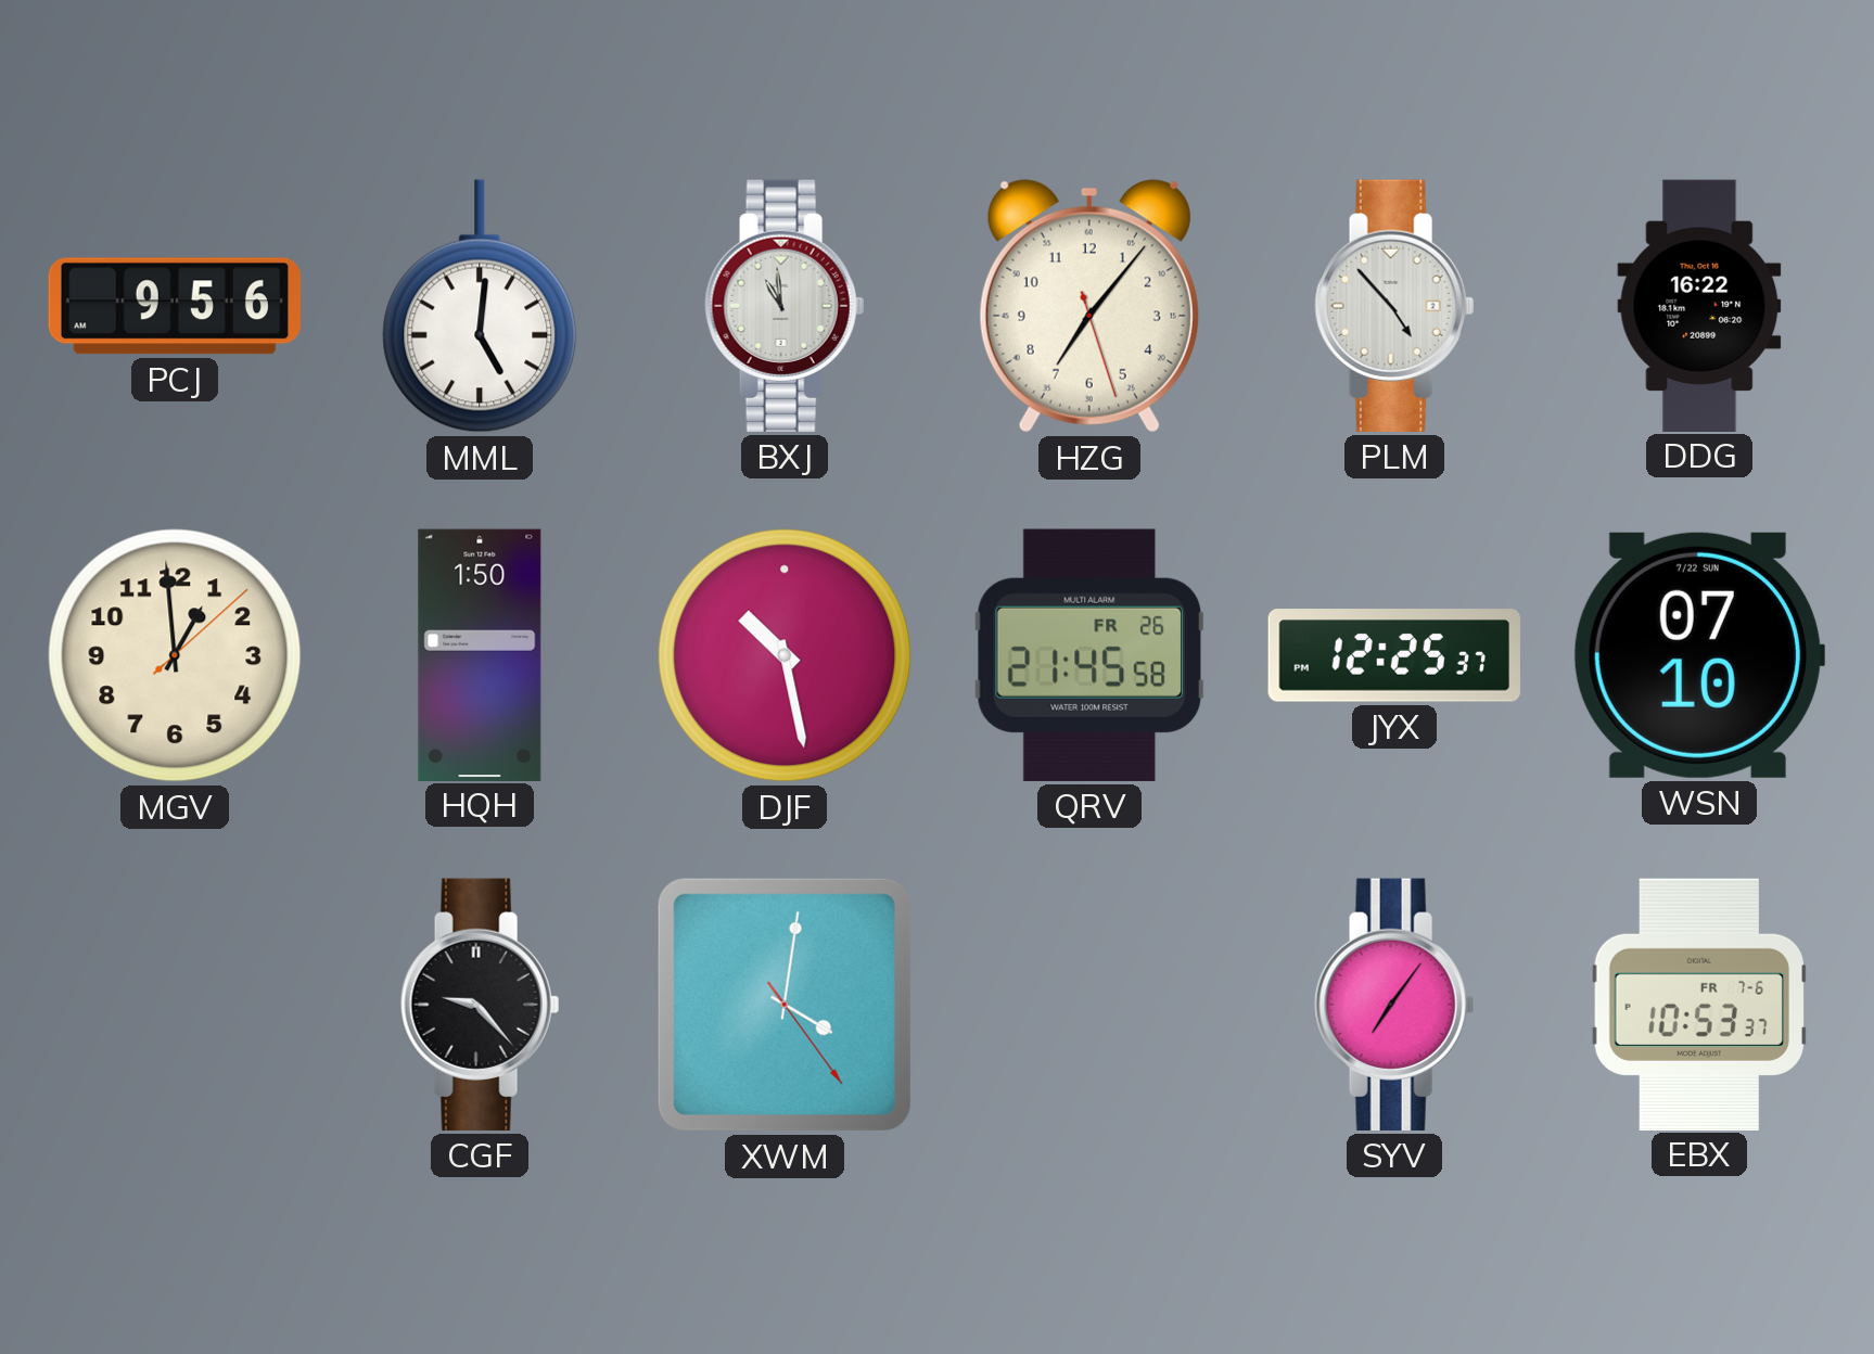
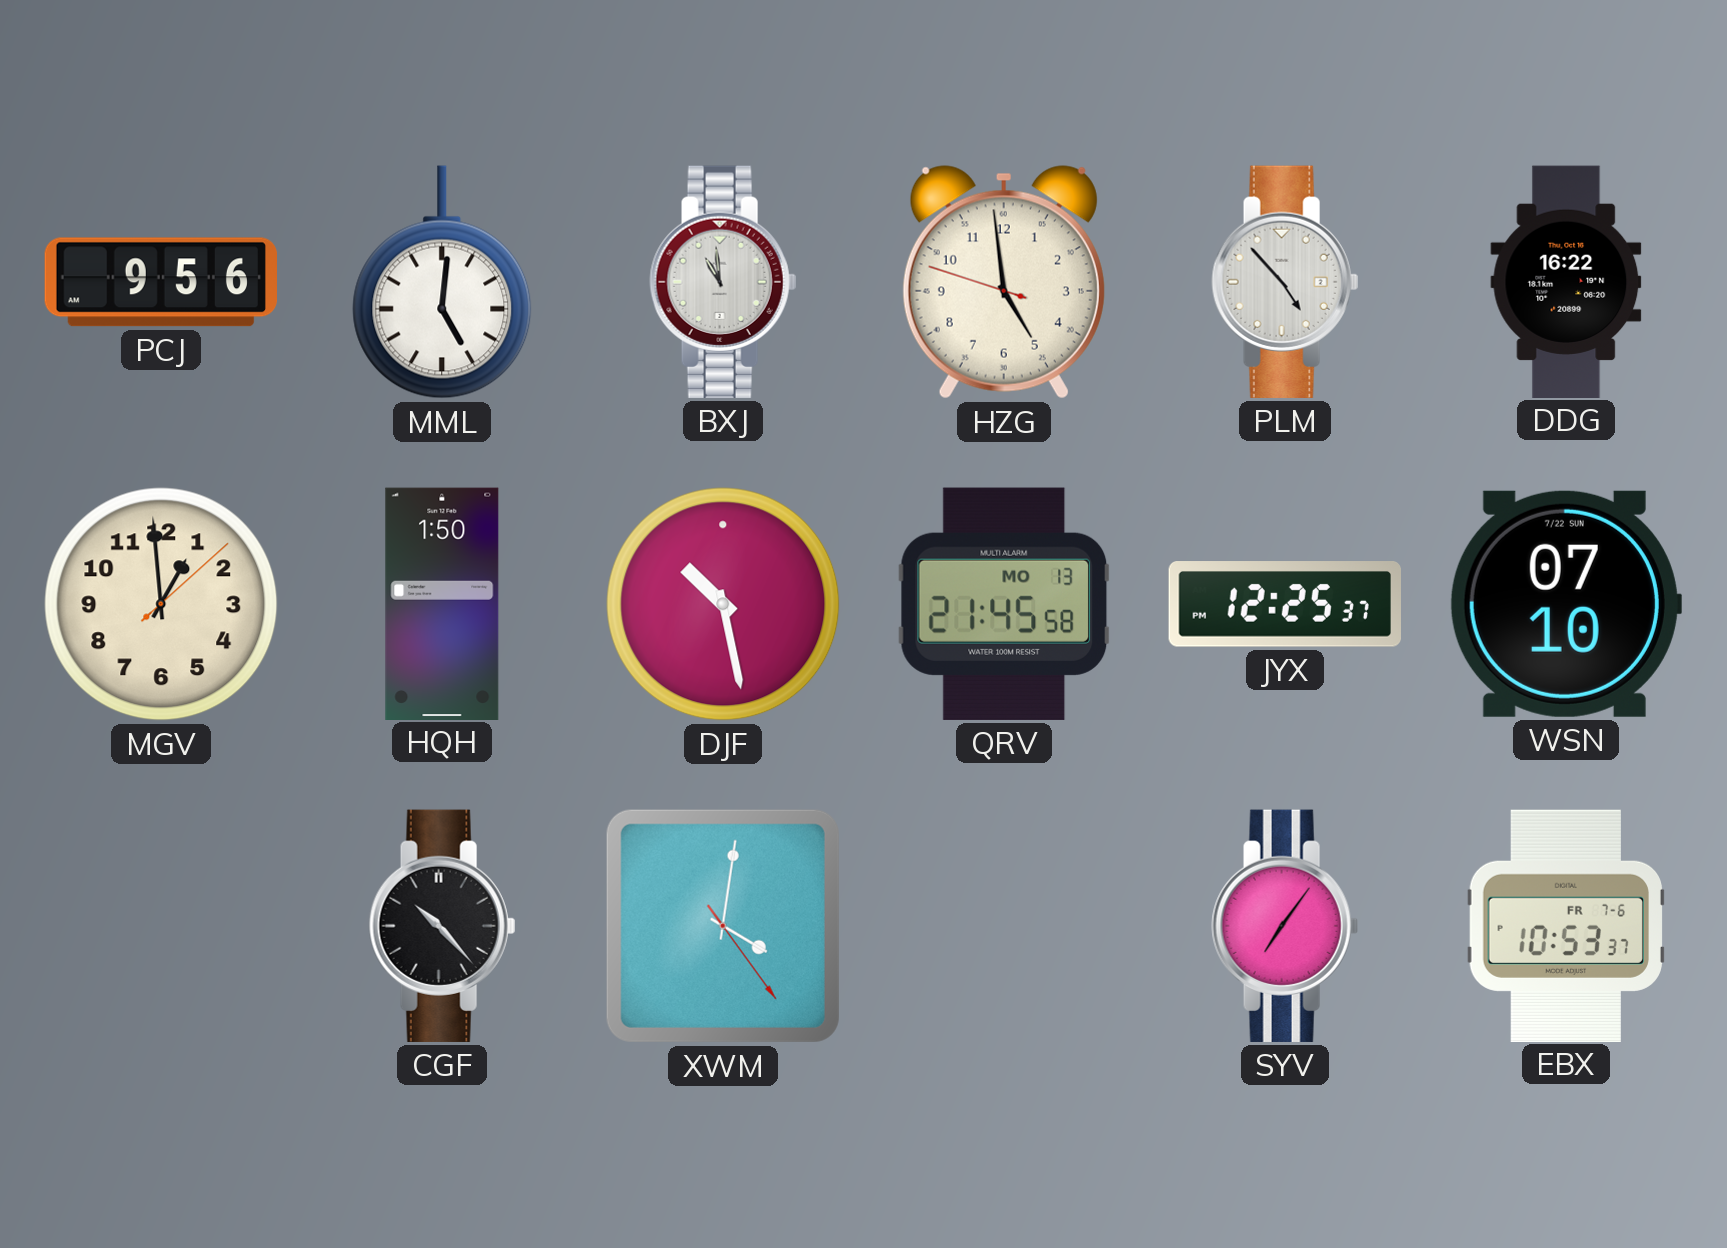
HZG: 7:06 -> 4:58 (1004, 282)
QRV date: FR 26 -> MO 13 (1004, 604)
CGF: 9:23 -> 10:23 (442, 926)
